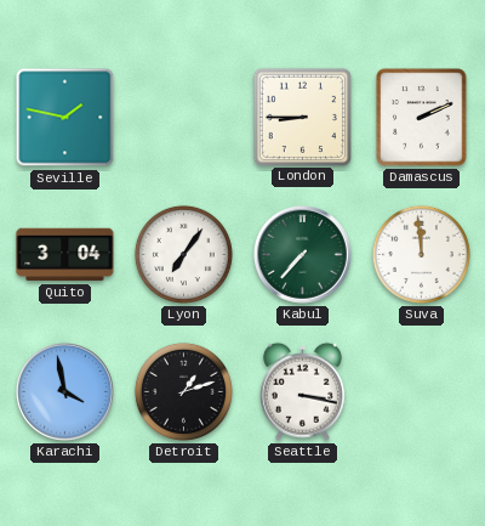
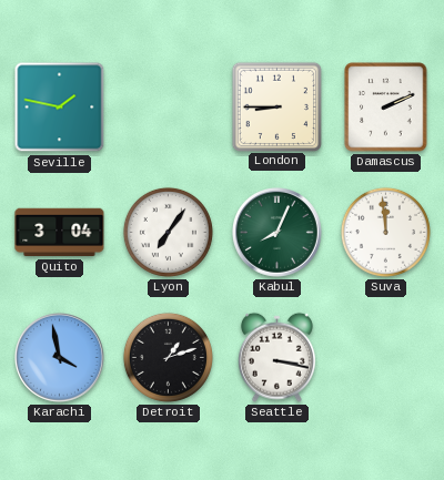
Kabul: 7:37 -> 8:04 (277, 233)
